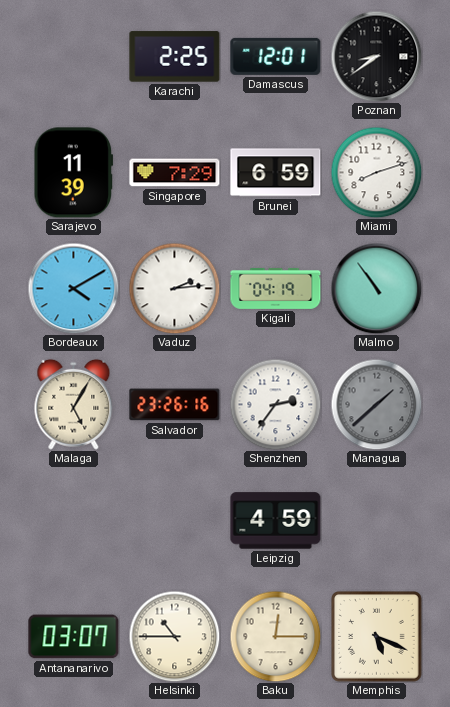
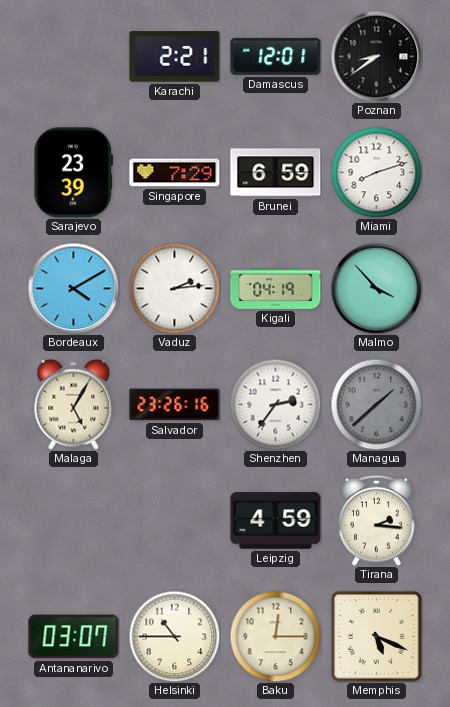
Karachi: 2:25 -> 2:21 (175, 57)
Sarajevo: 11:39 -> 23:39 (74, 173)
Malmo: 10:54 -> 3:53 (376, 288)
Tirana: none -> 2:16 (377, 520)
